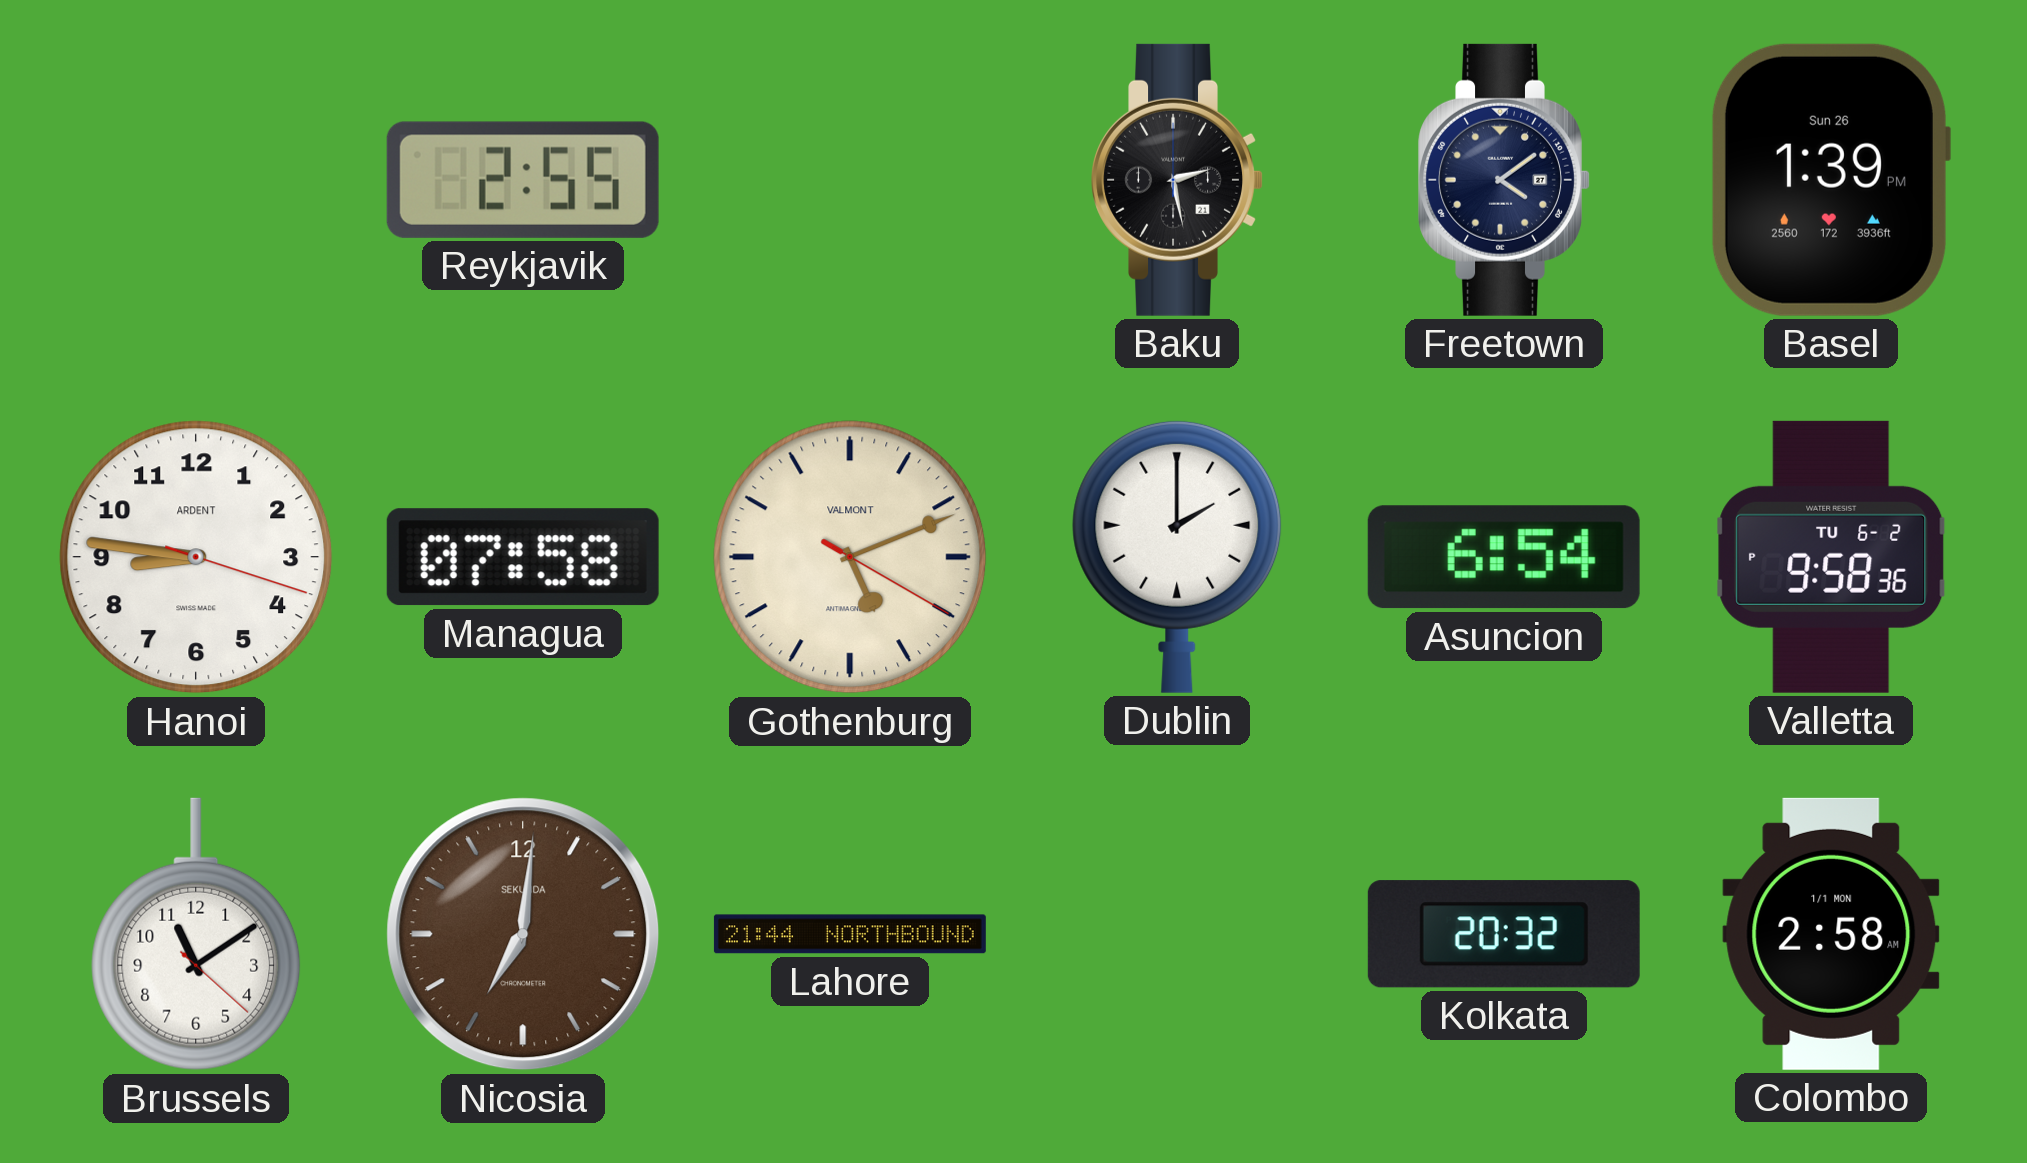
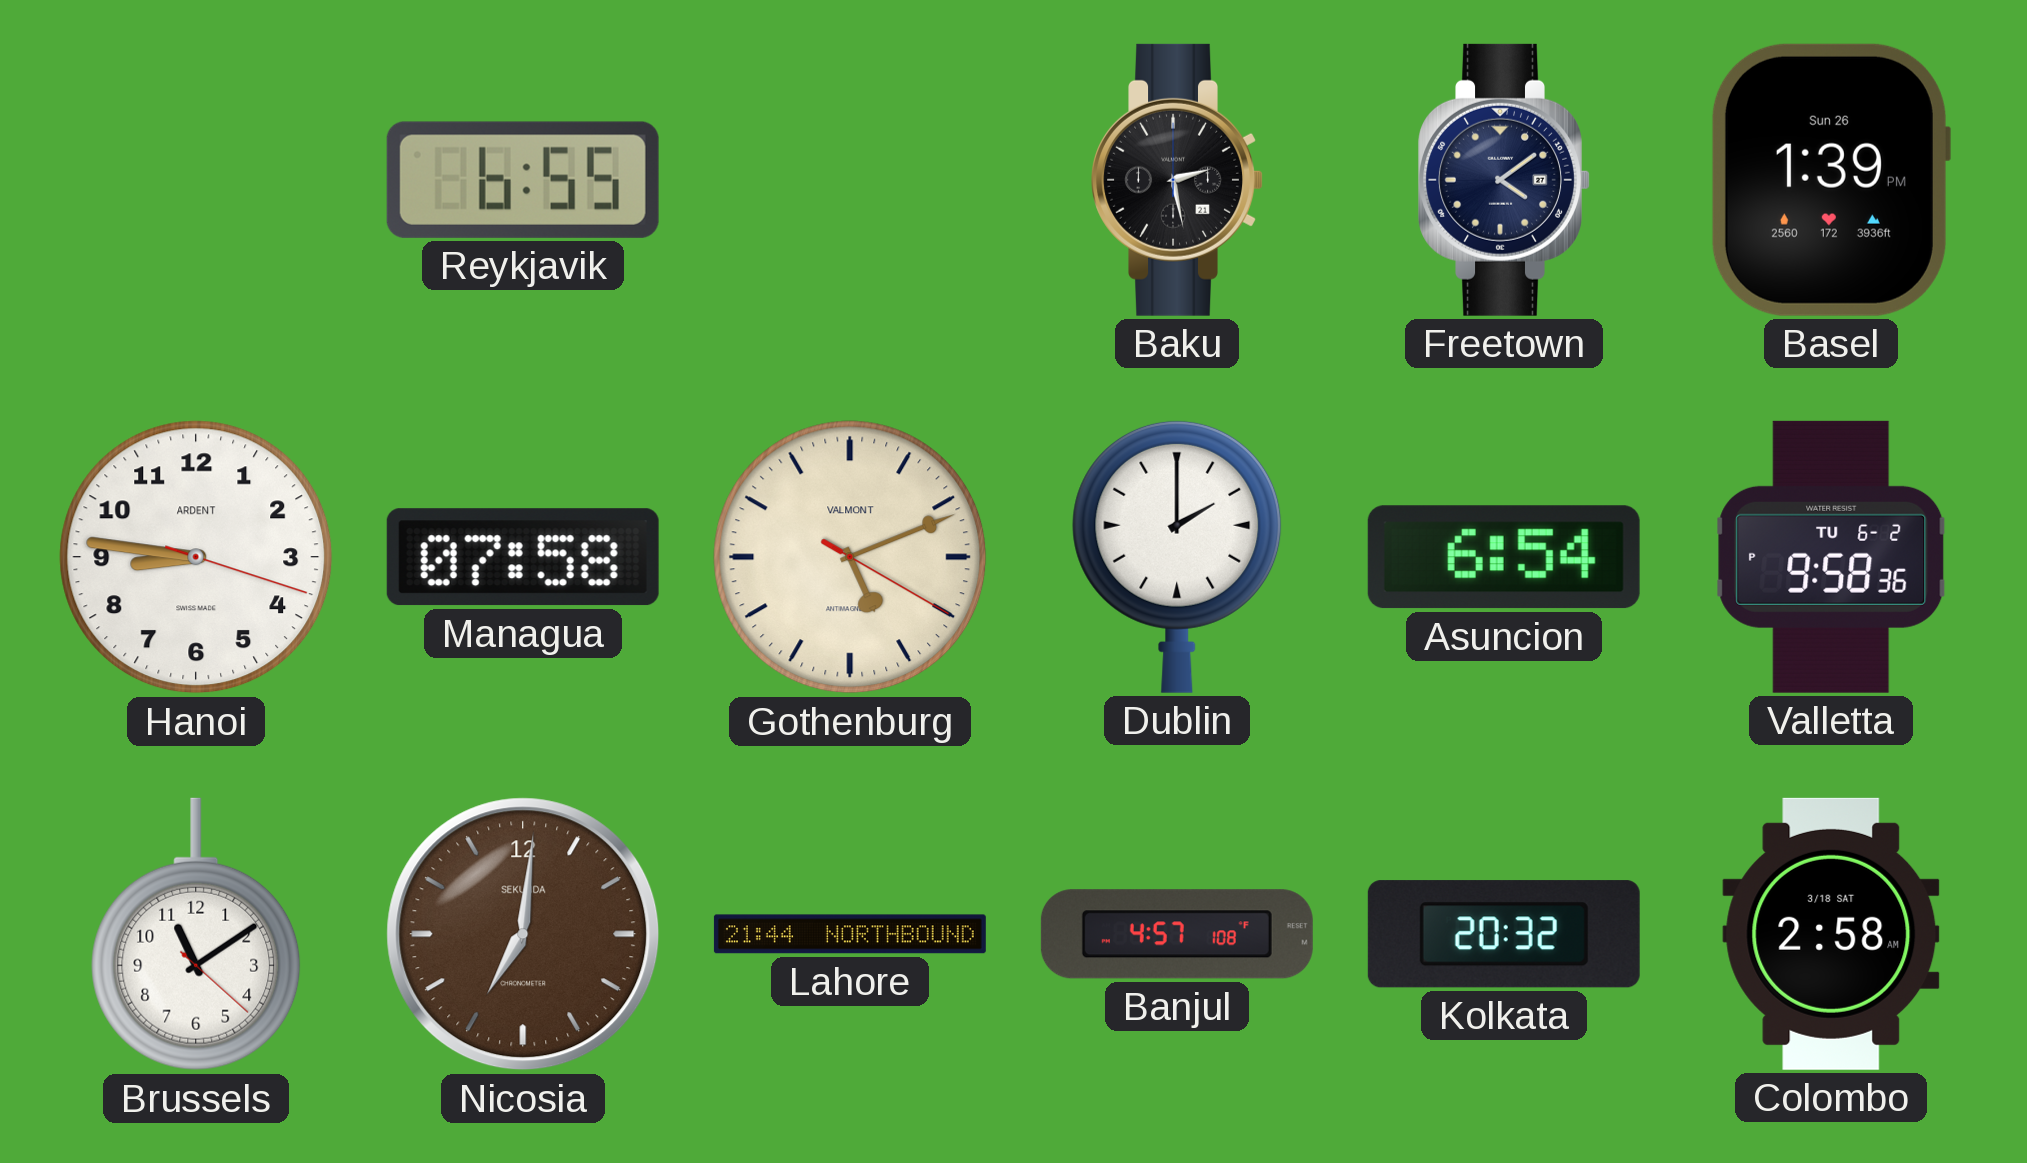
Reykjavik: 2:55 -> 6:55 (523, 180)
Banjul: none -> 4:57 (1177, 934)
Colombo date: 1/1 MON -> 3/18 SAT (1831, 934)
